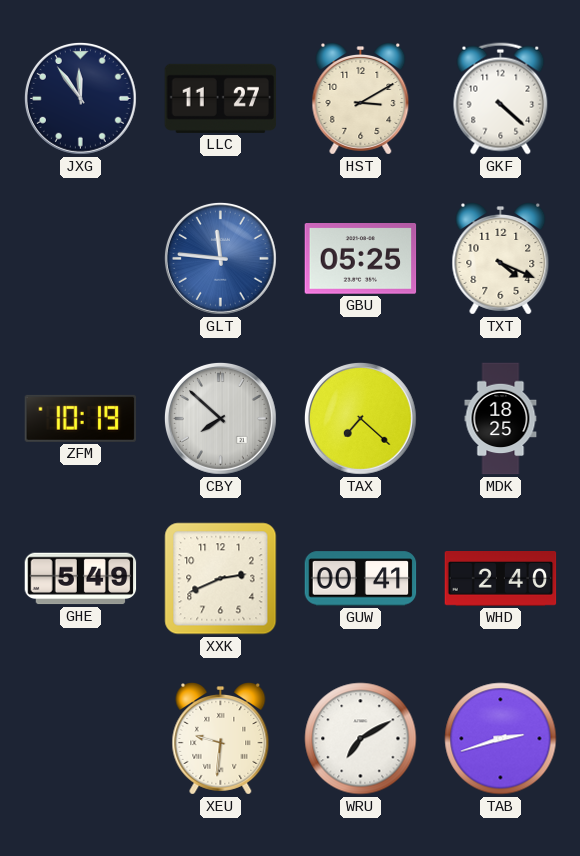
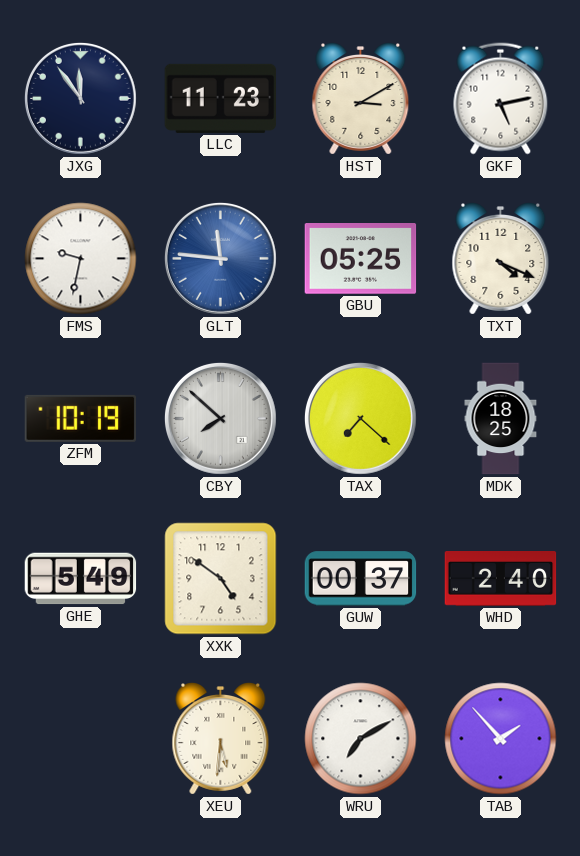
LLC: 11:27 -> 11:23 (221, 98)
GKF: 4:22 -> 5:13 (501, 99)
FMS: none -> 9:32 (81, 259)
XXK: 2:41 -> 4:51 (221, 579)
GUW: 00:41 -> 00:37 (361, 579)
XEU: 9:31 -> 5:31 (221, 739)
TAB: 2:42 -> 1:53 (501, 739)
